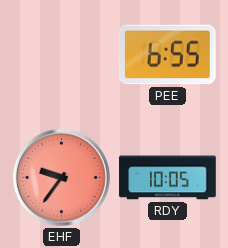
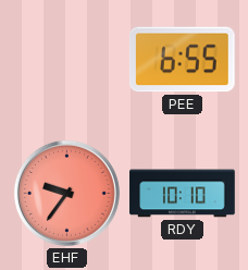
RDY: 10:05 -> 10:10 (183, 194)
